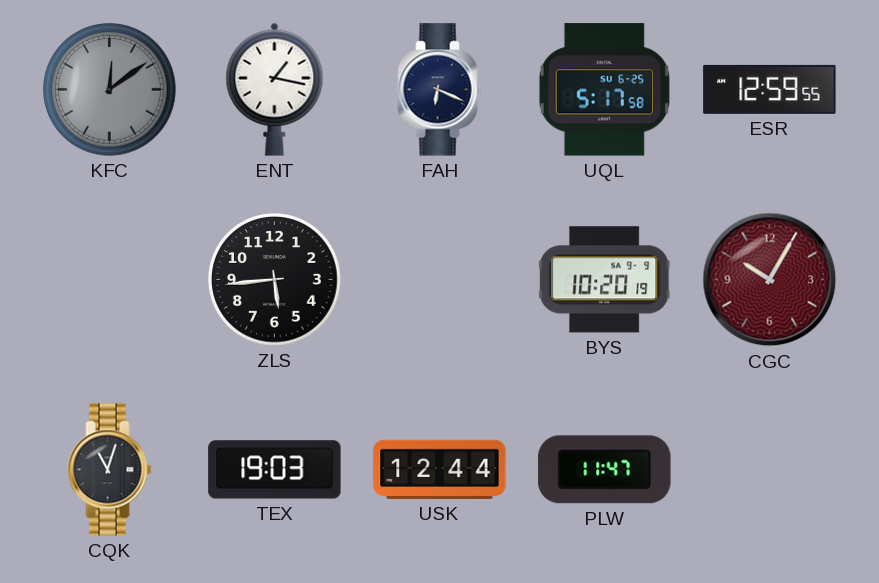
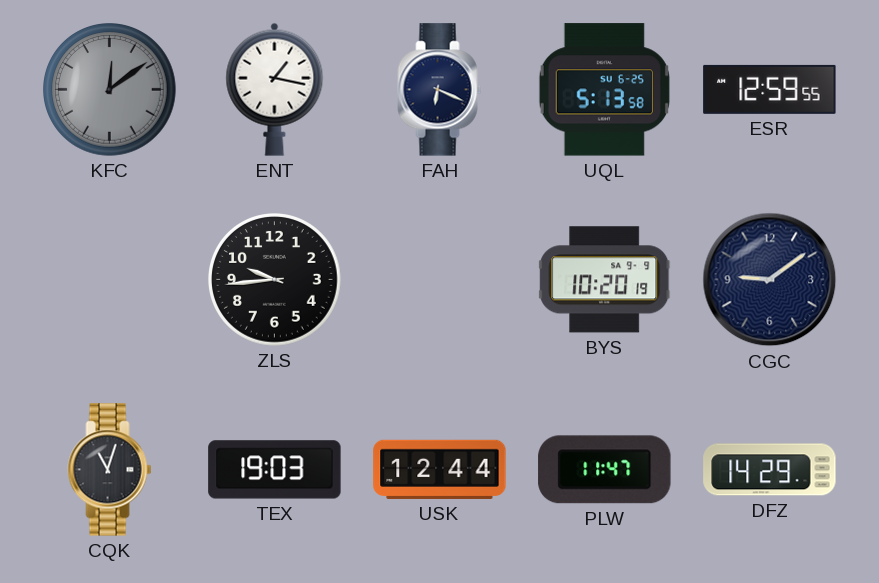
UQL: 5:17 -> 5:13 (604, 90)
ZLS: 5:44 -> 9:44 (275, 280)
CGC: 10:05 -> 9:09 (770, 280)
CGC dial: burgundy -> navy (770, 280)
DFZ: none -> 14:29 (770, 470)
